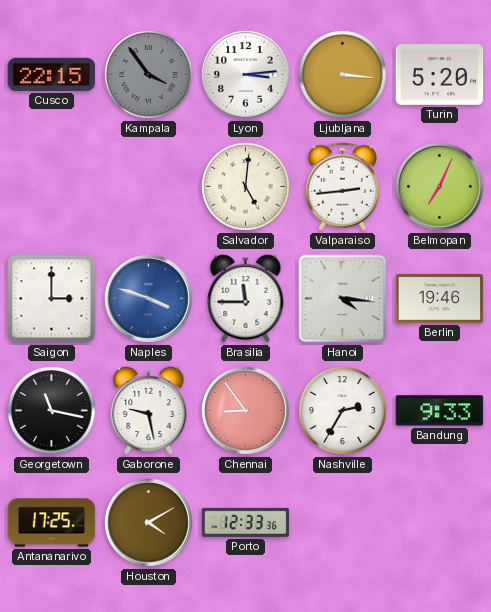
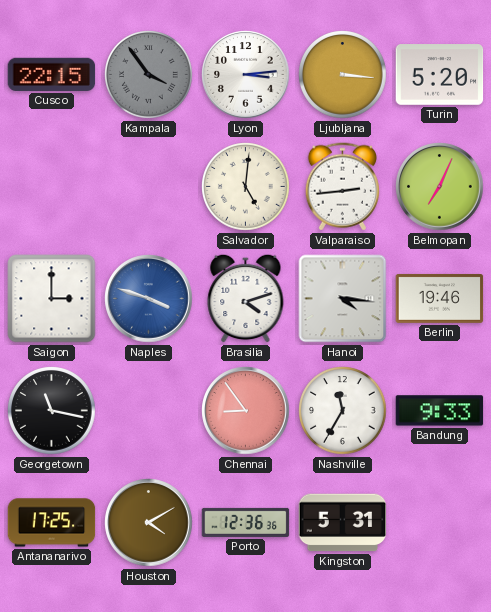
Brasilia: 11:45 -> 4:12 (246, 298)
Gaborone: 9:28 -> none (149, 410)
Nashville: 2:35 -> 11:35 (343, 411)
Porto: 12:33 -> 12:36 (246, 522)
Kingston: none -> 5:31 (343, 523)
